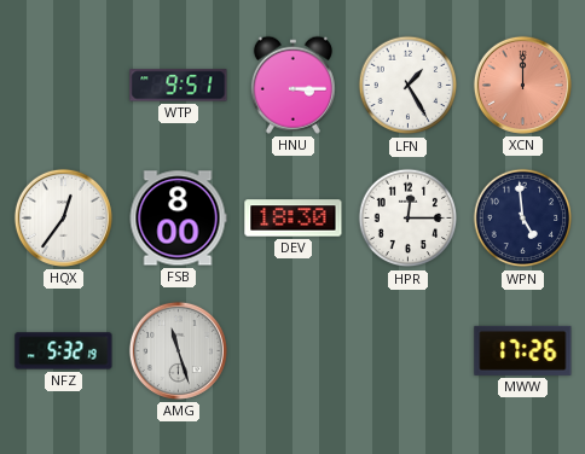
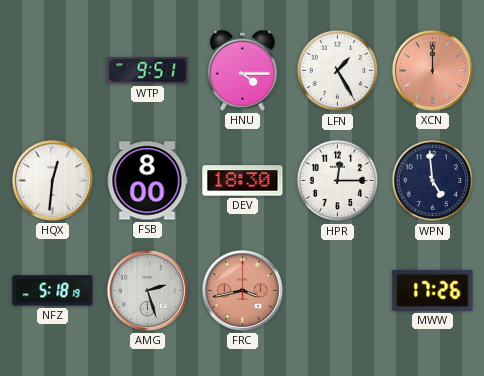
HNU: 3:15 -> 4:15 (242, 70)
HQX: 12:36 -> 12:31 (52, 180)
NFZ: 5:32 -> 5:18 (53, 291)
AMG: 11:27 -> 2:27 (147, 290)
FRC: none -> 3:43 (242, 290)
